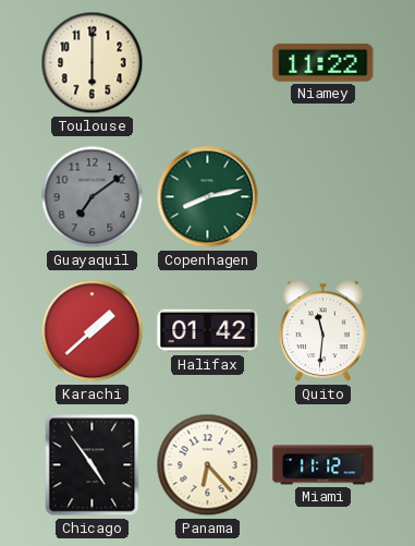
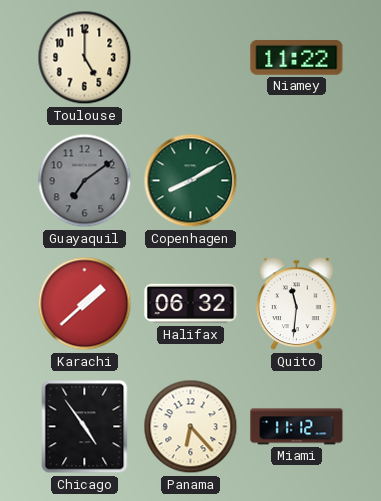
Toulouse: 6:00 -> 5:00 (85, 58)
Copenhagen: 8:13 -> 8:10 (191, 181)
Halifax: 01:42 -> 06:32 (191, 304)
